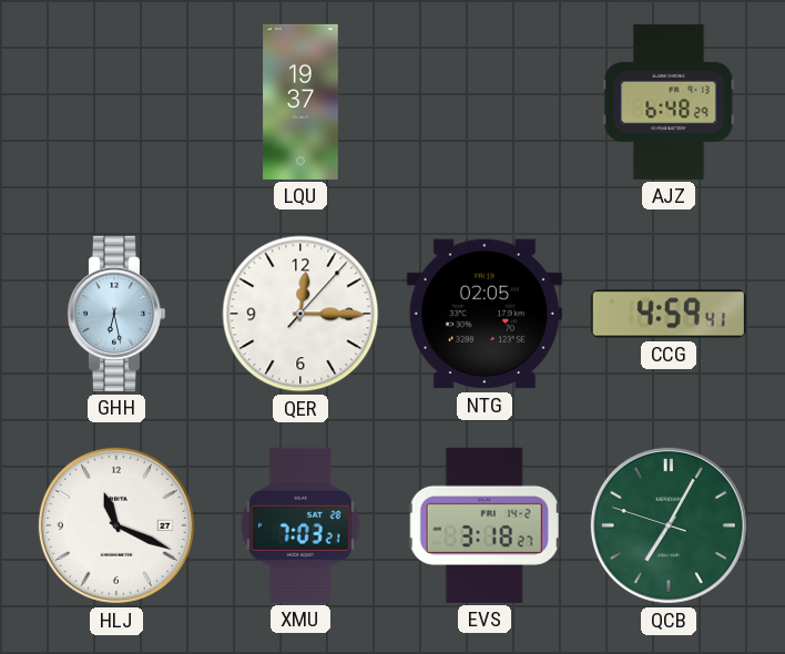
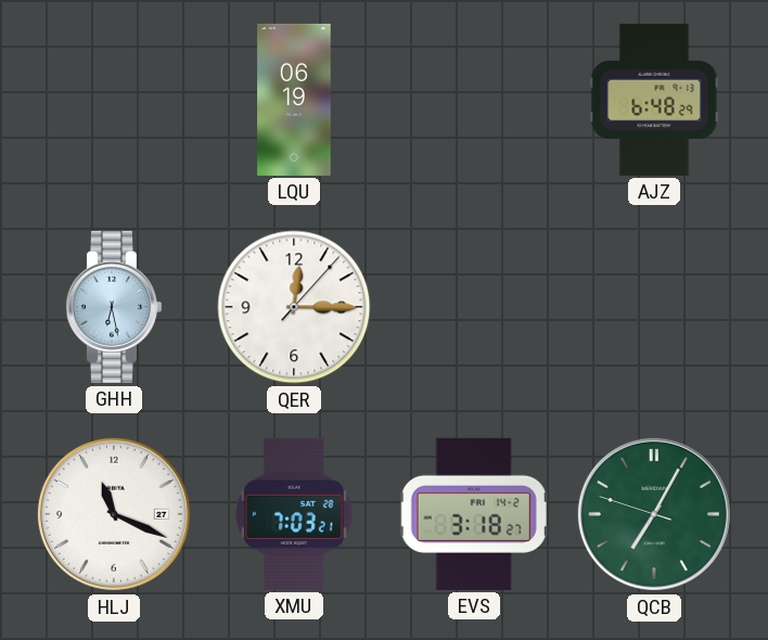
LQU: 19:37 -> 06:19 (294, 100)
NTG: 02:05 -> none (485, 314)
CCG: 4:59 -> none (669, 314)
